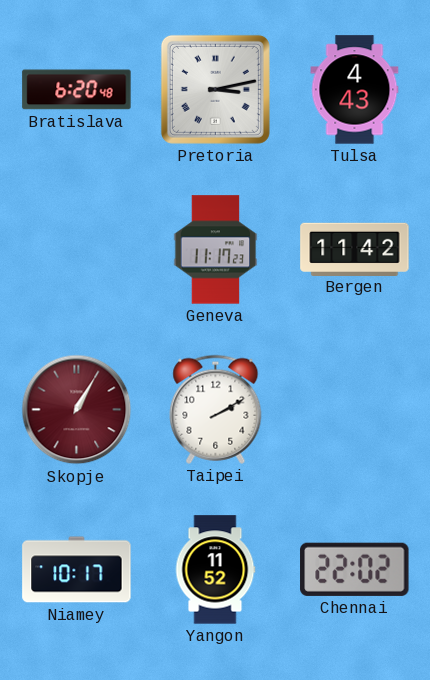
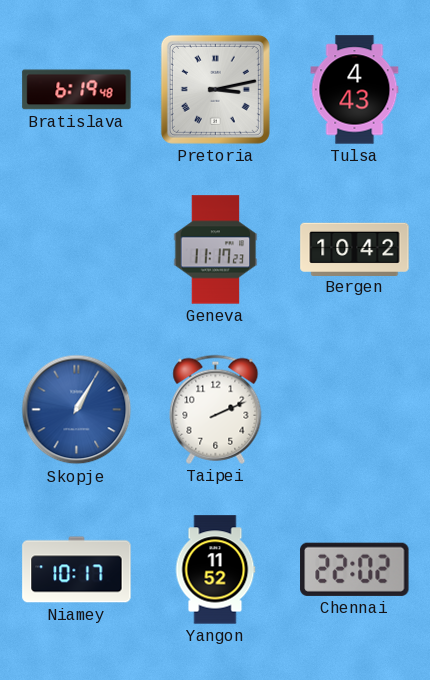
Bratislava: 6:20 -> 6:19 (77, 90)
Bergen: 11:42 -> 10:42 (355, 249)
Skopje dial: burgundy -> blue (77, 410)
Taipei: 2:10 -> 2:11 (216, 409)
